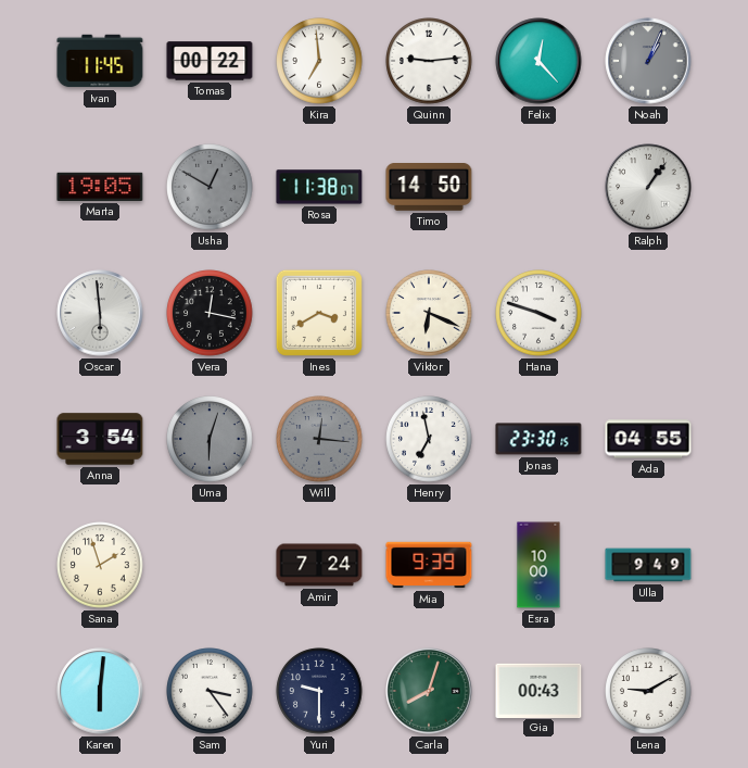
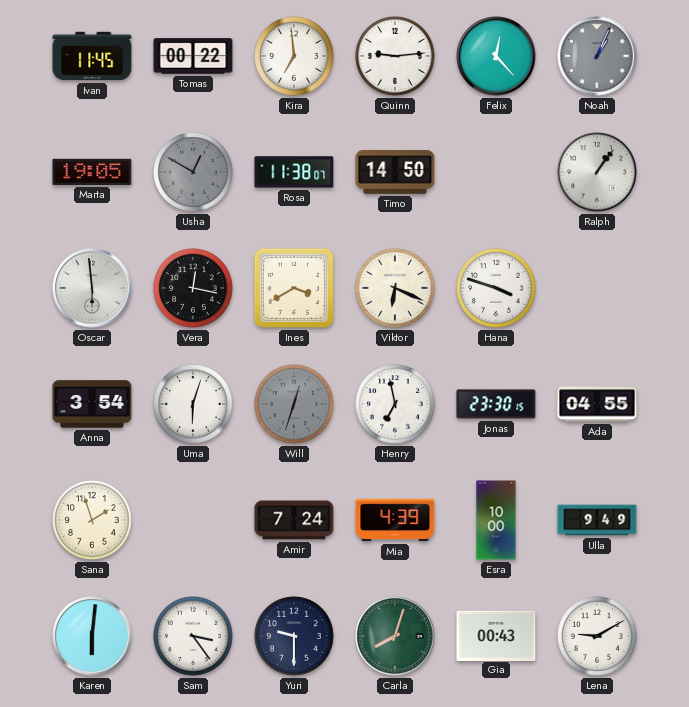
Uma dial: grey -> white (193, 404)
Will: 12:16 -> 12:33 (294, 404)
Mia: 9:39 -> 4:39 (395, 520)
